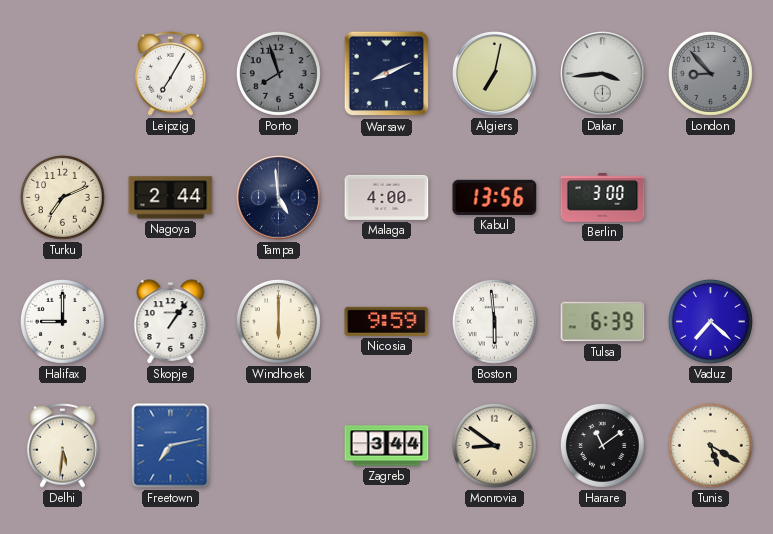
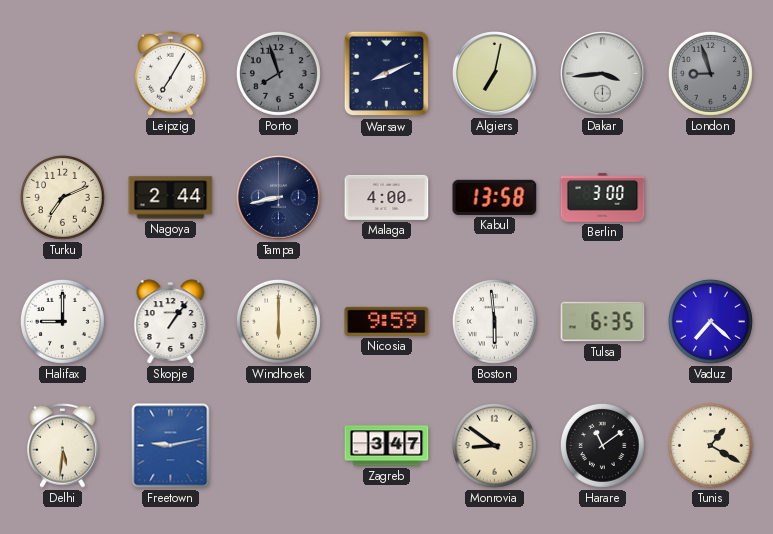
London: 8:53 -> 8:57 (710, 73)
Tampa: 4:59 -> 8:43 (279, 198)
Kabul: 13:56 -> 13:58 (495, 197)
Tulsa: 6:39 -> 6:35 (603, 322)
Freetown: 7:13 -> 9:13 (171, 446)
Zagreb: 3:44 -> 3:47 (387, 446)
Tunis: 5:20 -> 1:20 (710, 445)
